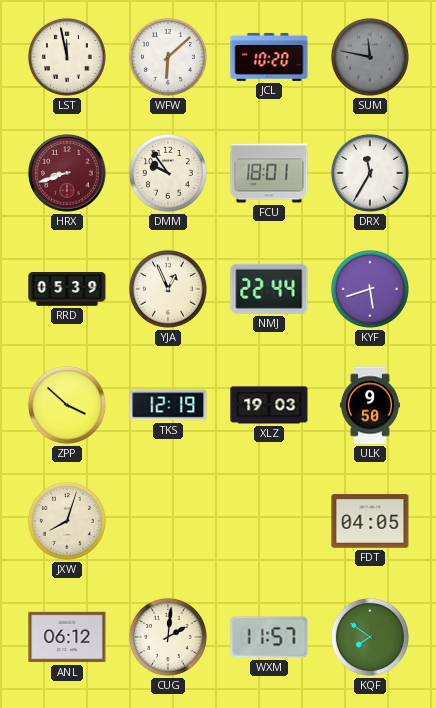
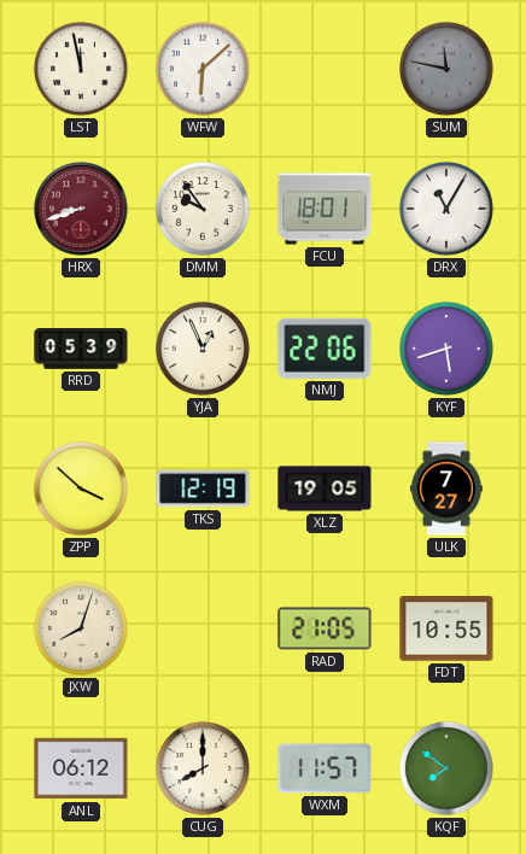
JCL: 10:20 -> none (269, 57)
DRX: 11:35 -> 11:05 (446, 209)
NMJ: 22:44 -> 22:06 (325, 349)
XLZ: 19:03 -> 19:05 (325, 489)
ULK: 9:50 -> 7:27 (446, 489)
RAD: none -> 21:05 (325, 628)
FDT: 04:05 -> 10:55 (446, 628)
CUG: 2:01 -> 8:00 (203, 768)
